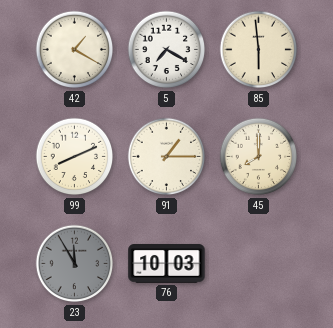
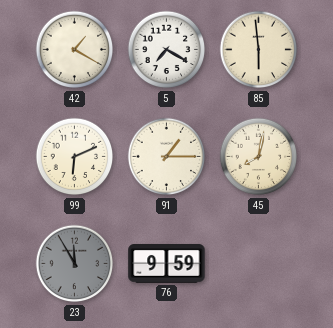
99: 8:11 -> 6:11 (75, 157)
45: 8:00 -> 8:02 (259, 157)
76: 10:03 -> 9:59 (167, 264)
